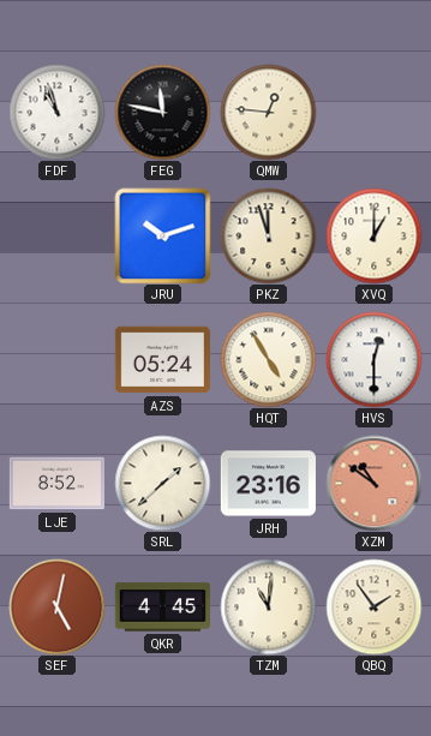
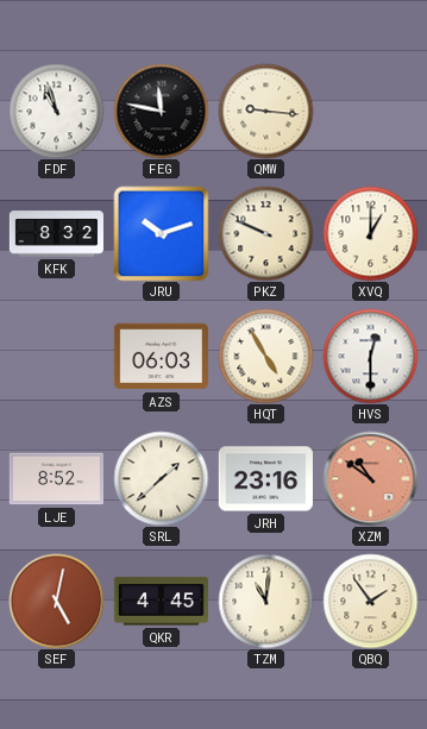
QMW: 12:46 -> 9:16 (265, 111)
KFK: none -> 8:32 (56, 234)
PKZ: 11:57 -> 9:49 (265, 233)
AZS: 05:24 -> 06:03 (161, 357)
